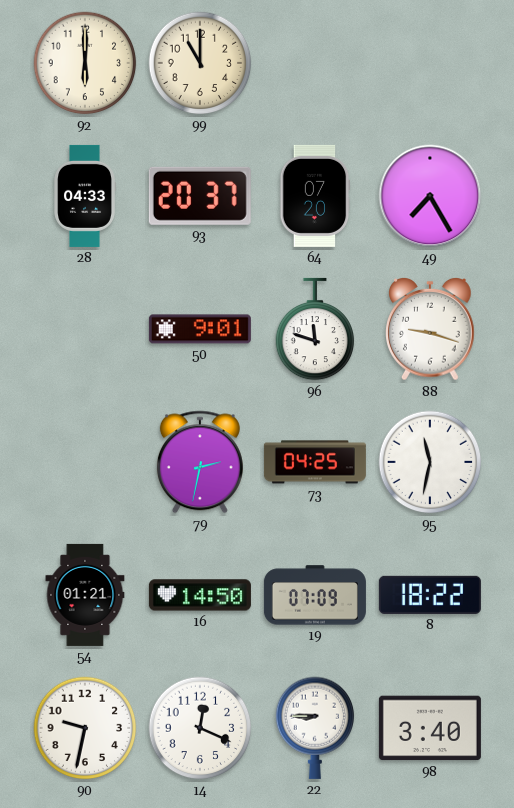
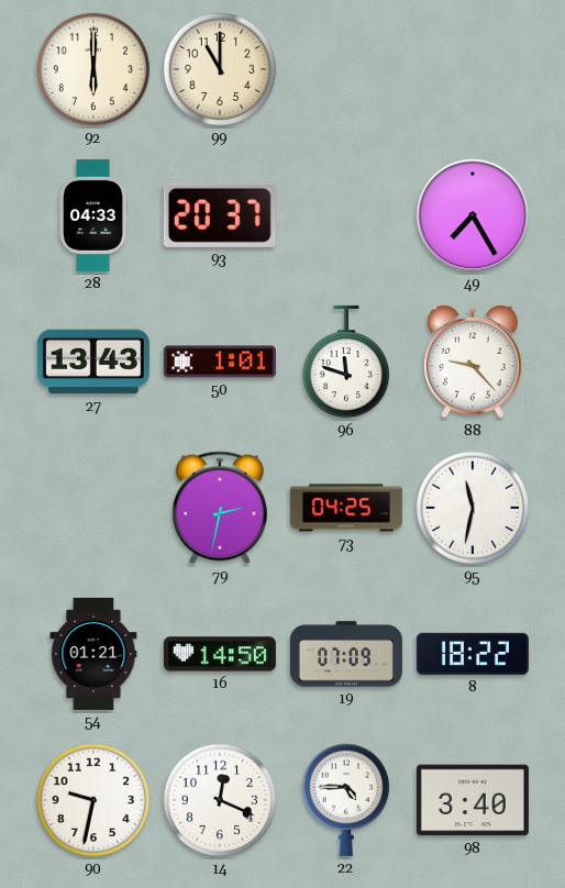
64: 07:20 -> none (315, 196)
27: none -> 13:43 (93, 362)
50: 9:01 -> 1:01 (220, 362)
88: 9:18 -> 9:23 (473, 363)
22: 8:45 -> 4:45 (346, 800)
